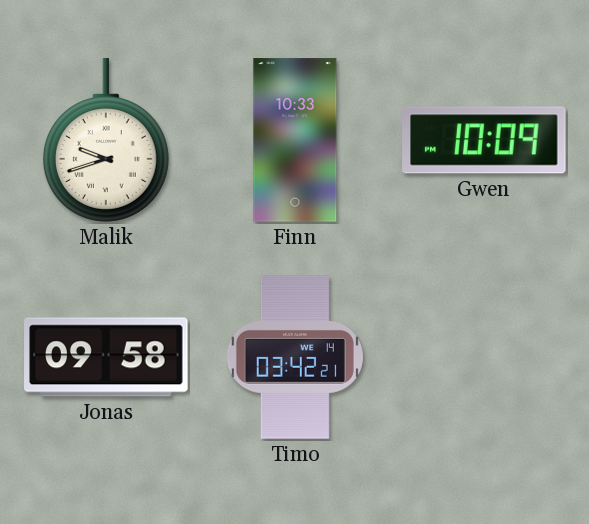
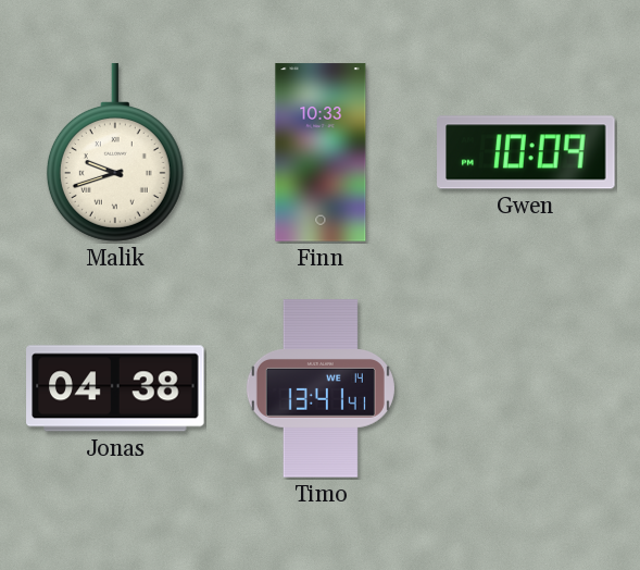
Jonas: 09:58 -> 04:38 (115, 388)
Timo: 03:42 -> 13:41 (321, 388)
